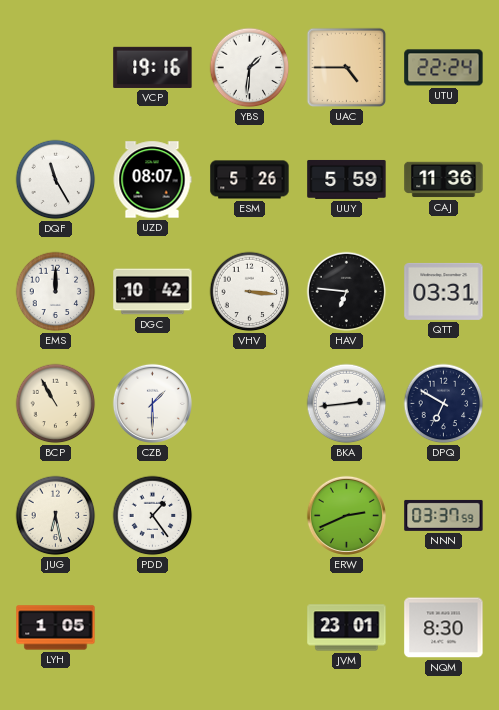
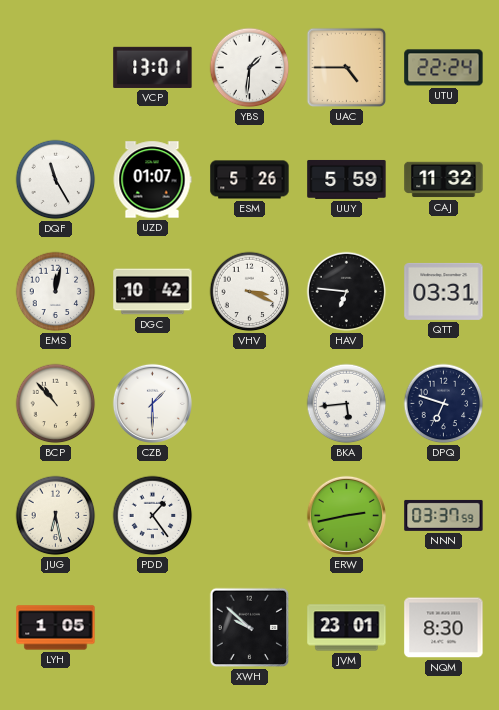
VCP: 19:16 -> 13:01 (153, 67)
UZD: 08:07 -> 01:07 (152, 180)
CAJ: 11:36 -> 11:32 (444, 180)
EMS: 12:00 -> 12:02 (56, 292)
VHV: 3:16 -> 3:19 (250, 292)
BCP: 10:55 -> 10:53 (56, 404)
BKA: 2:44 -> 5:44 (347, 404)
DPQ: 6:50 -> 6:48 (444, 404)
ERW: 2:41 -> 2:43 (346, 515)
XWH: none -> 9:52 (250, 628)
